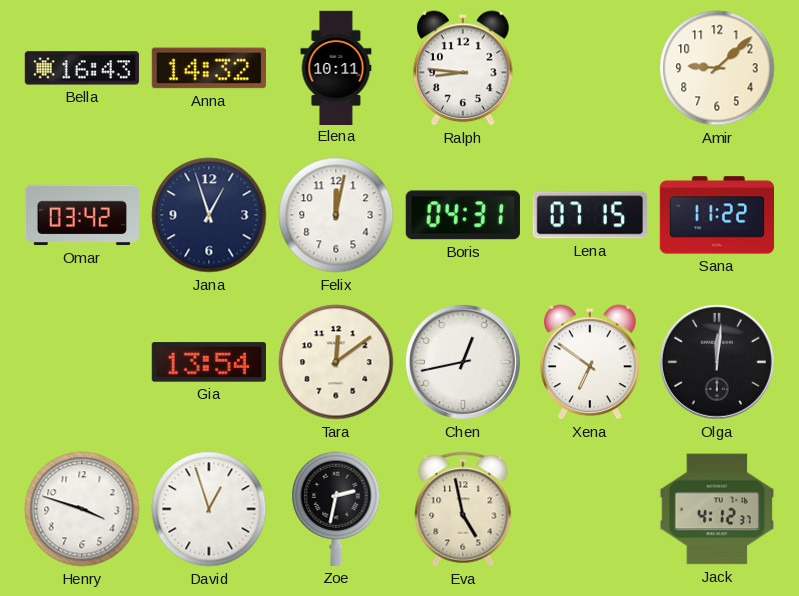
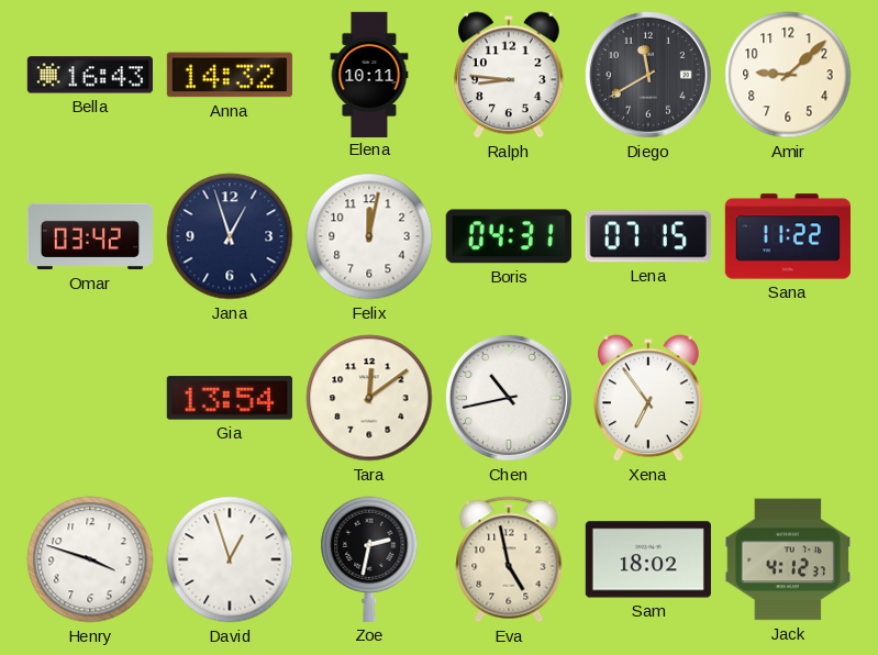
Diego: none -> 11:40 (648, 75)
Chen: 12:43 -> 10:43 (509, 398)
Xena: 6:51 -> 6:54 (649, 398)
Olga: 12:01 -> none (717, 362)
Sam: none -> 18:02 (648, 559)
